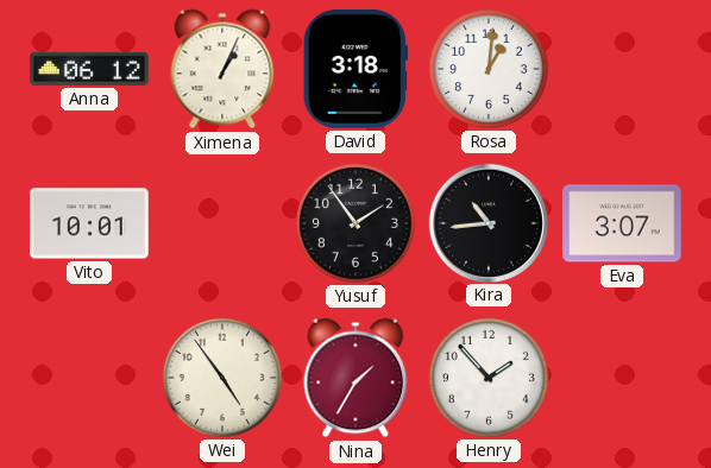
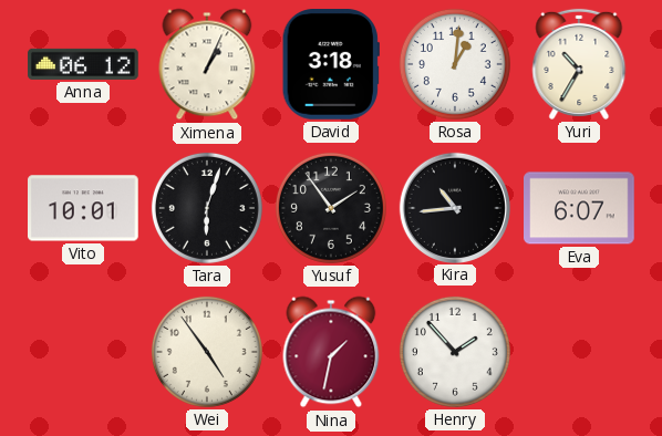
Yuri: none -> 10:35 (579, 64)
Tara: none -> 6:03 (207, 208)
Eva: 3:07 -> 6:07 (580, 208)
Nina: 1:35 -> 1:32 (331, 352)
